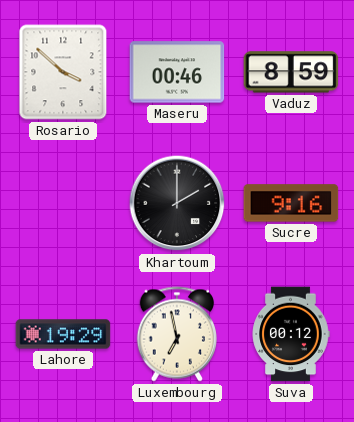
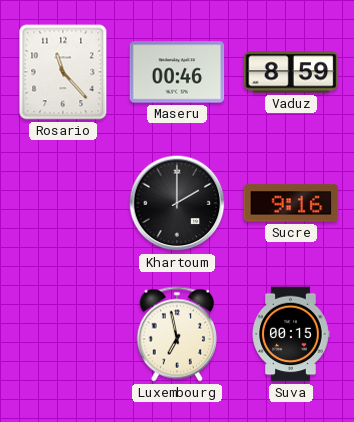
Rosario: 3:52 -> 11:23 (63, 72)
Lahore: 19:29 -> none (63, 334)
Suva: 00:12 -> 00:15 (291, 334)
